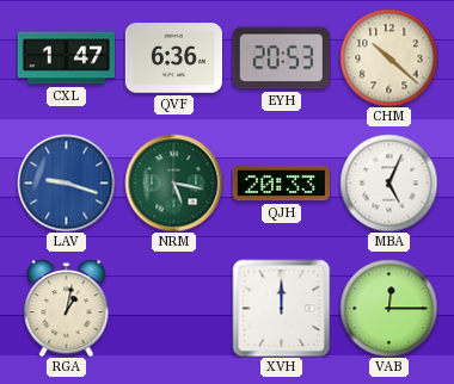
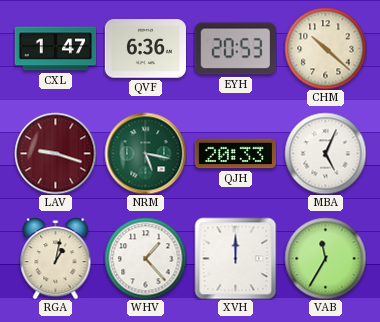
LAV dial: blue -> burgundy (55, 153)
WHV: none -> 1:23 (145, 258)
VAB: 12:15 -> 11:35 (325, 258)
